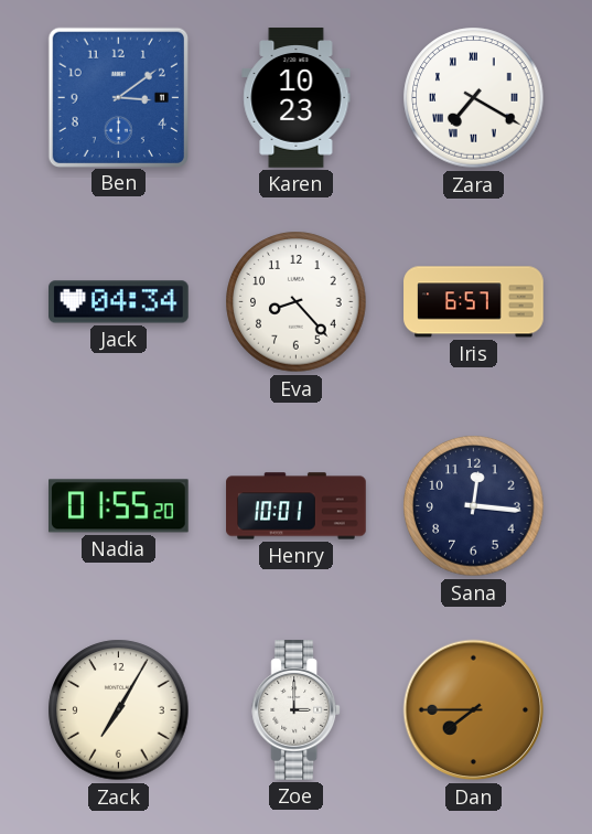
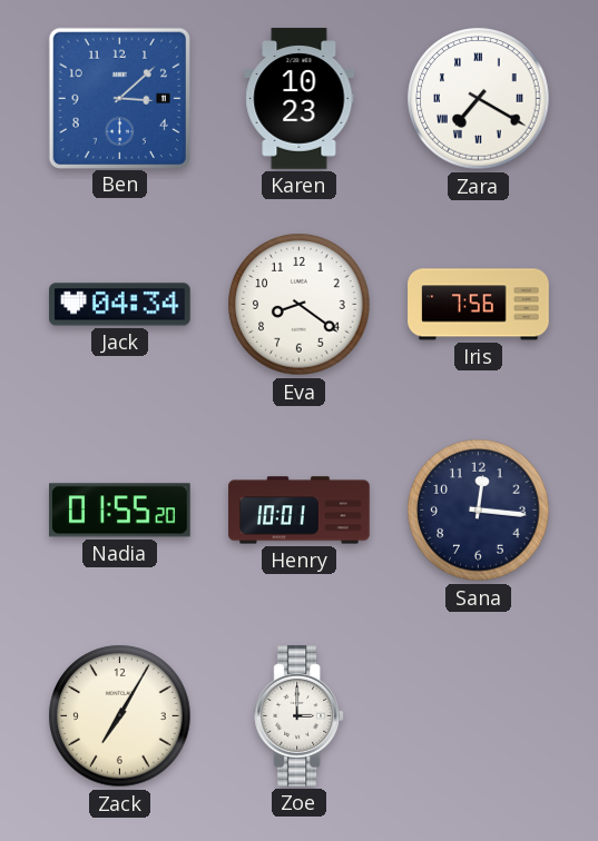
Ben: 3:09 -> 3:08 (119, 98)
Eva: 8:23 -> 8:21 (300, 305)
Iris: 6:57 -> 7:56 (479, 305)
Dan: 7:45 -> none (474, 710)
